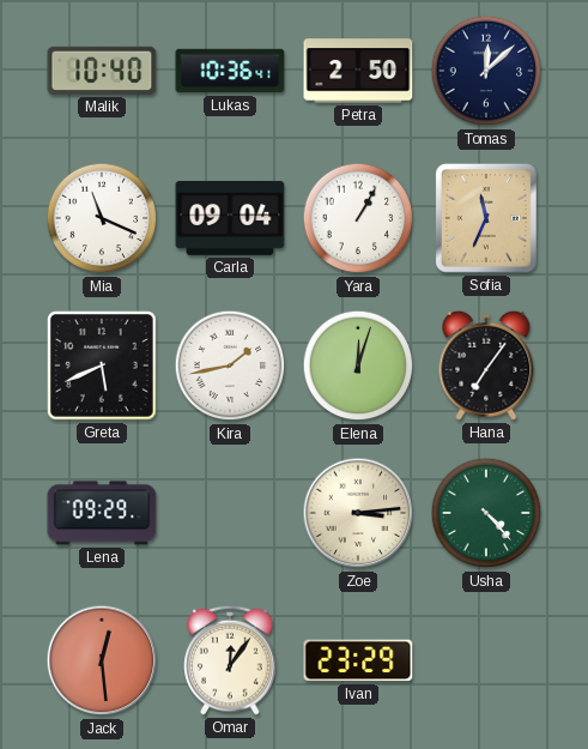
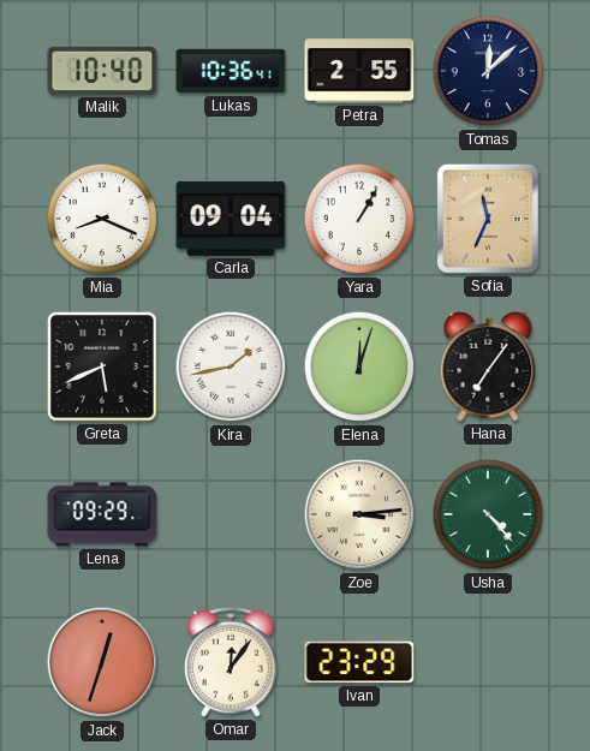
Petra: 2:50 -> 2:55 (359, 71)
Mia: 11:19 -> 8:19 (102, 219)
Jack: 12:29 -> 12:33 (102, 662)
